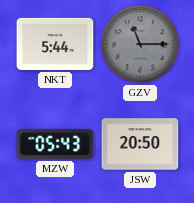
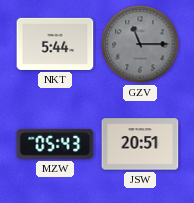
JSW: 20:50 -> 20:51 (140, 144)
